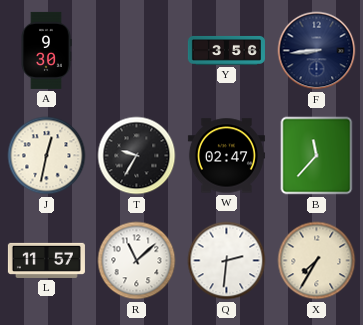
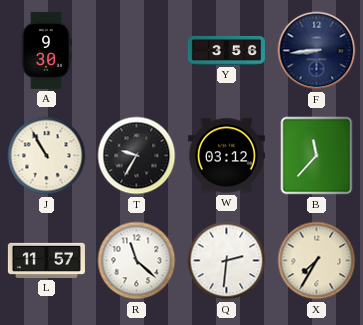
J: 12:32 -> 10:55 (47, 156)
W: 02:47 -> 03:12 (226, 156)
R: 11:08 -> 11:22 (137, 261)
